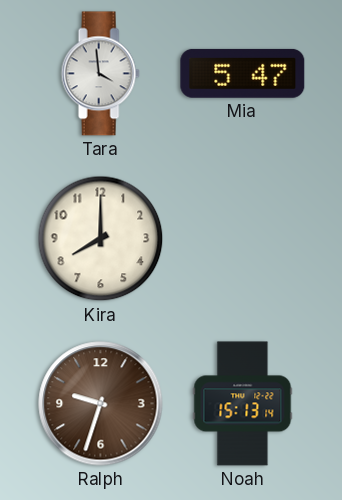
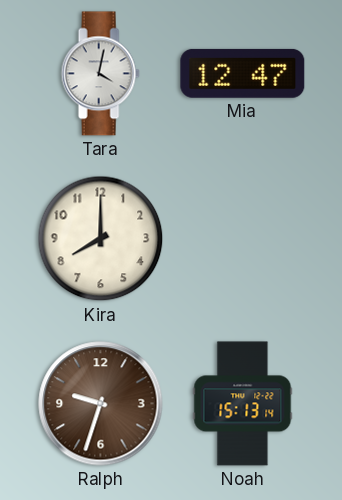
Tara: 3:59 -> 4:02 (100, 74)
Mia: 5:47 -> 12:47 (243, 73)
